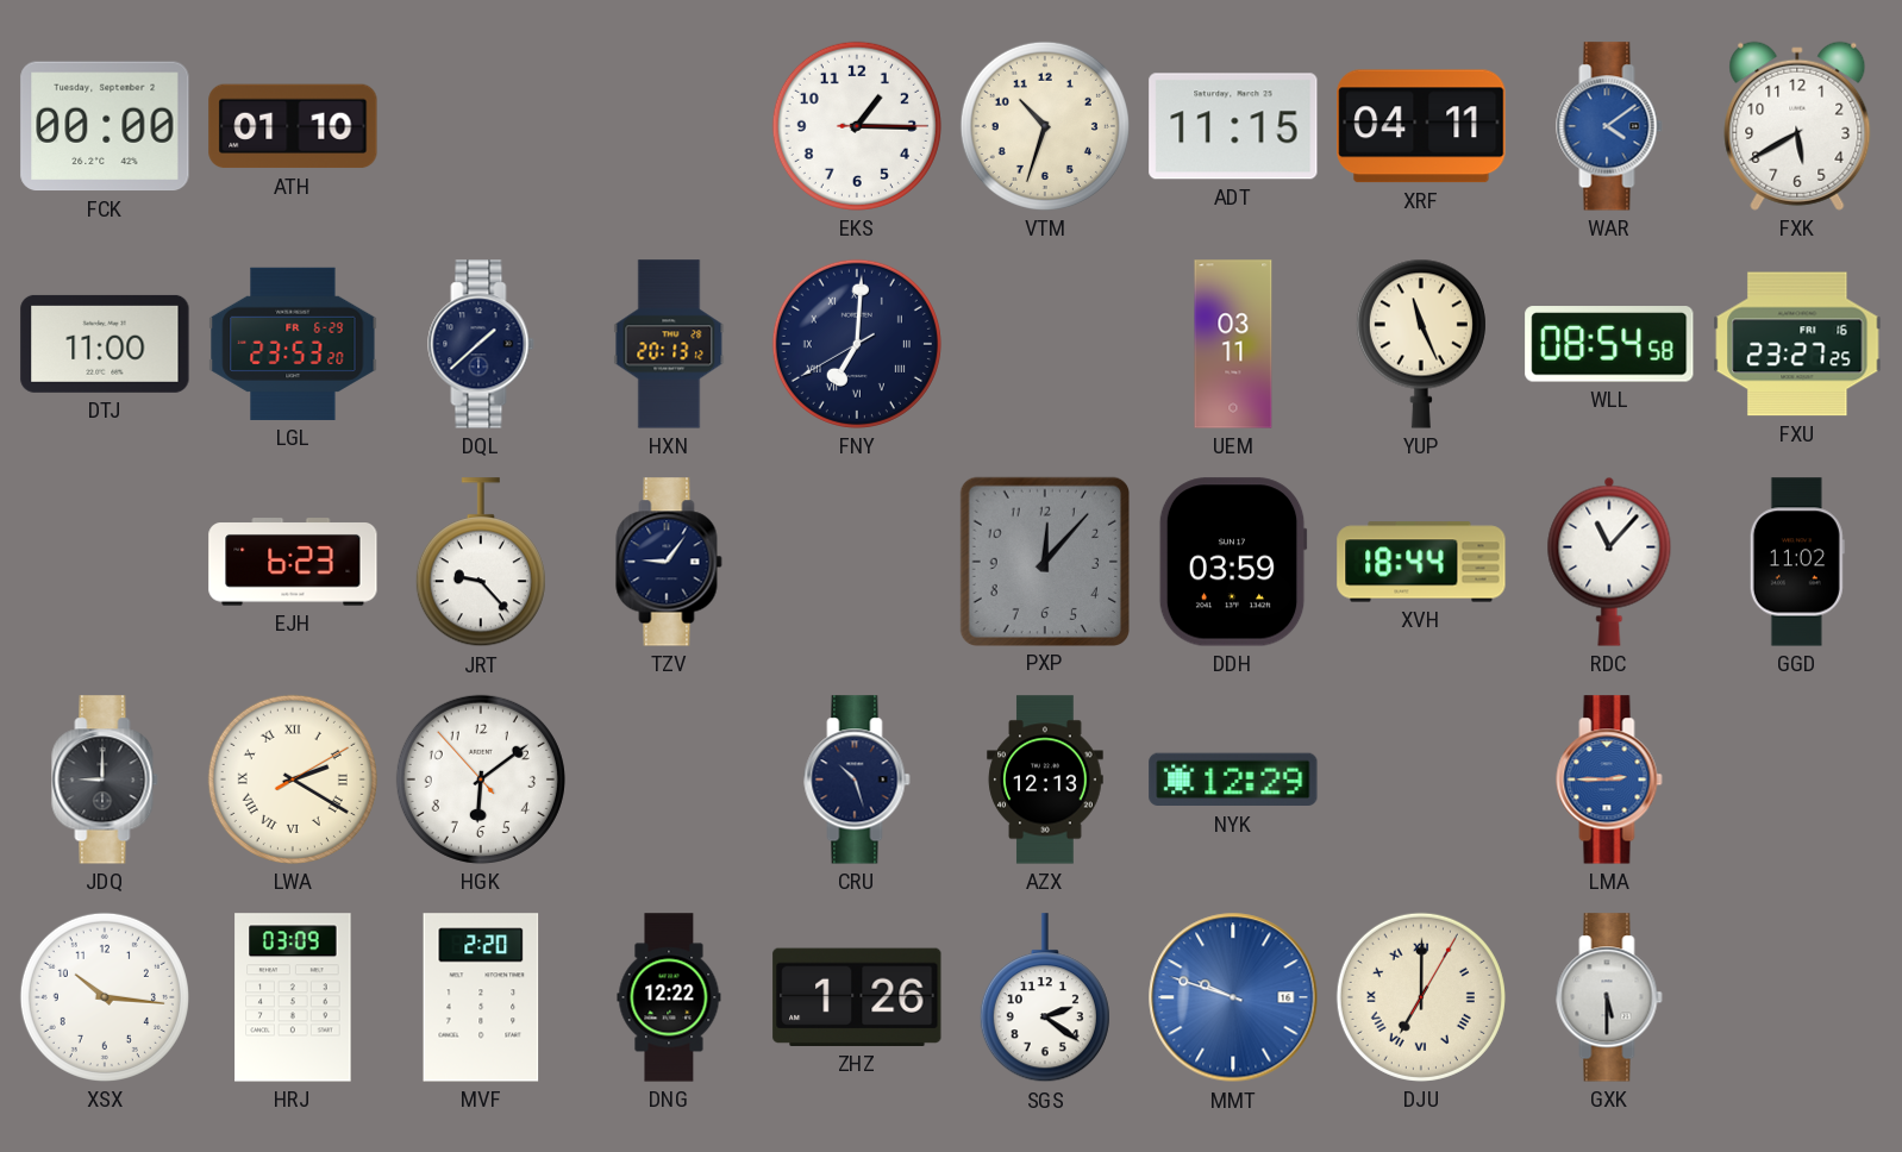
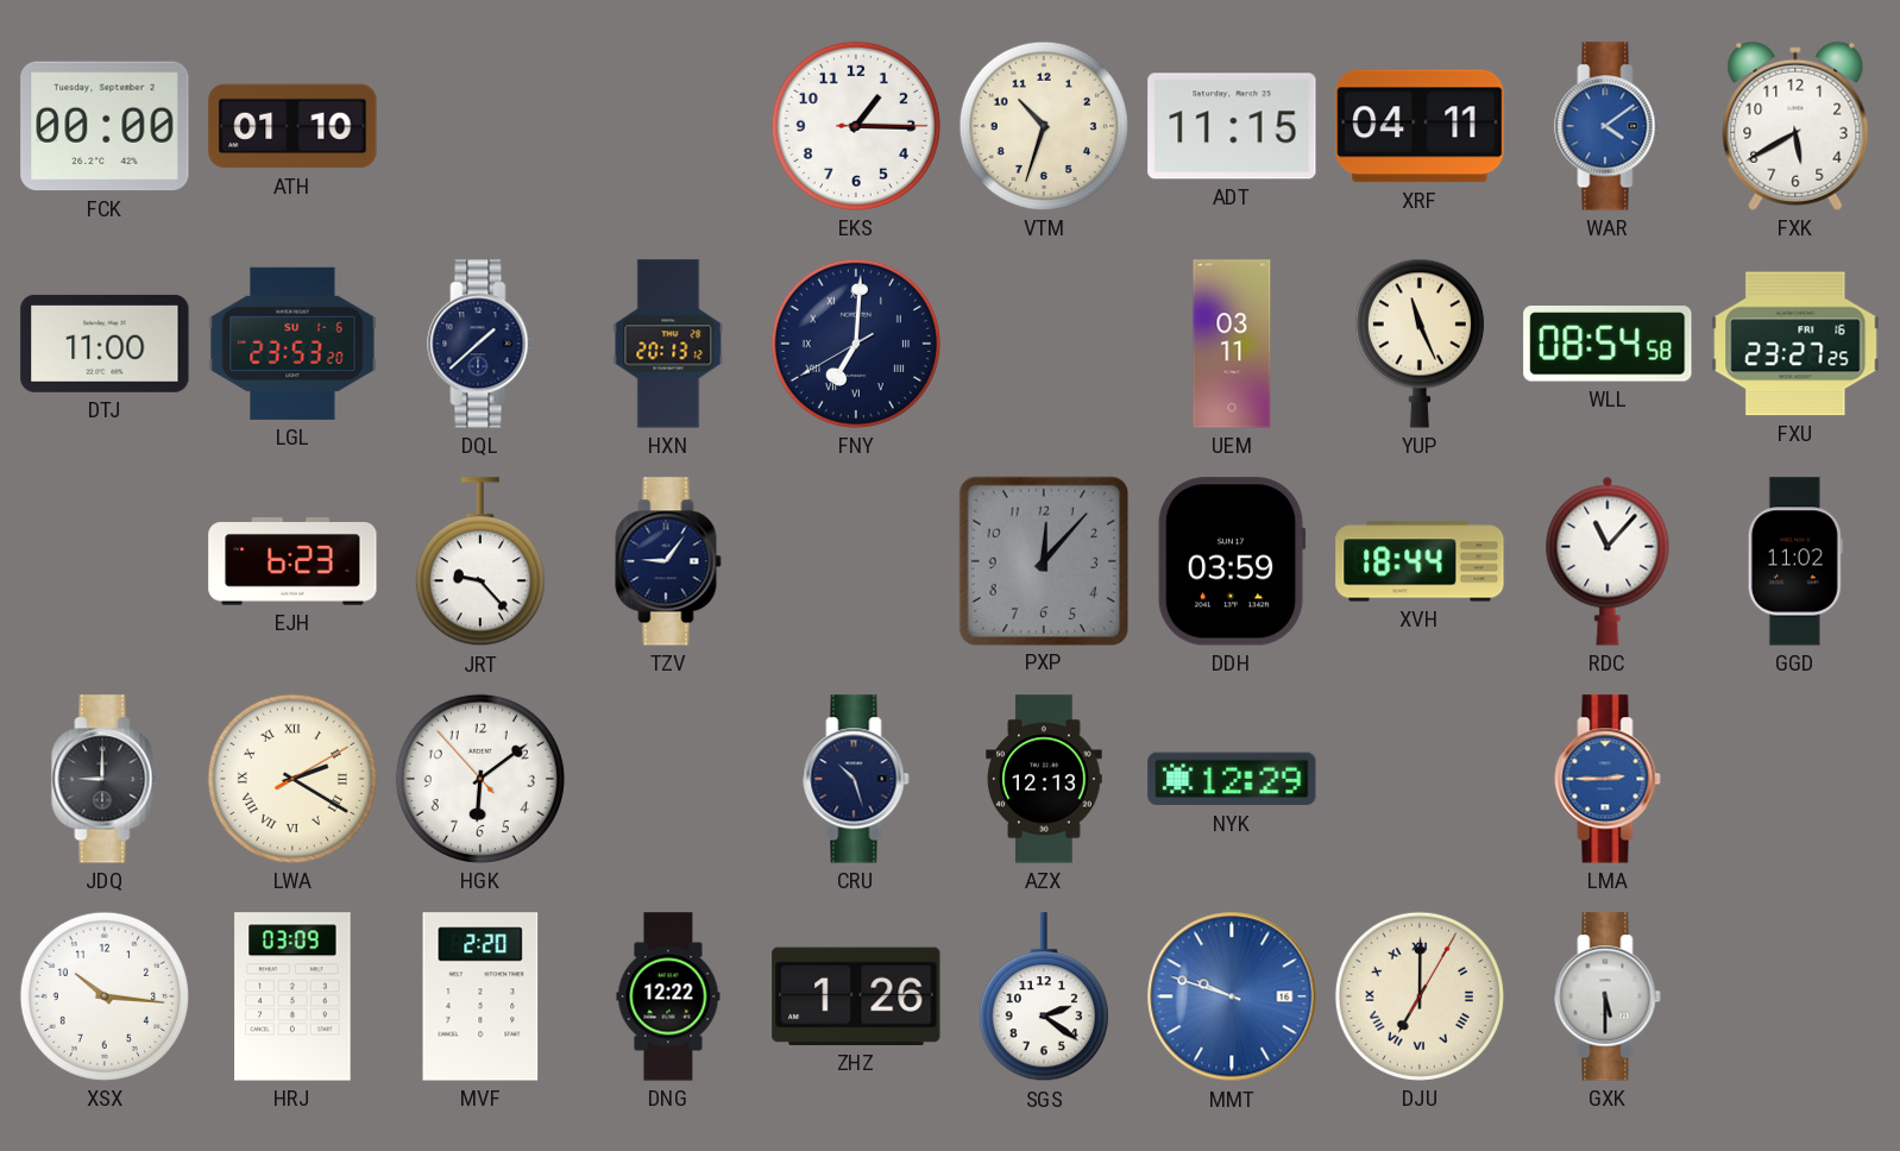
LGL date: FR 6-29 -> SU 1-6 (292, 344)
